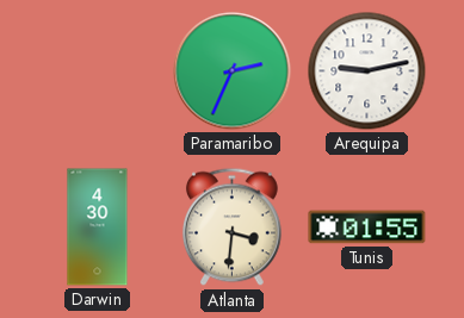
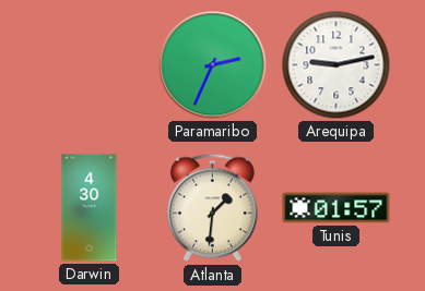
Atlanta: 3:31 -> 1:31 (213, 208)
Tunis: 01:55 -> 01:57 (337, 208)
